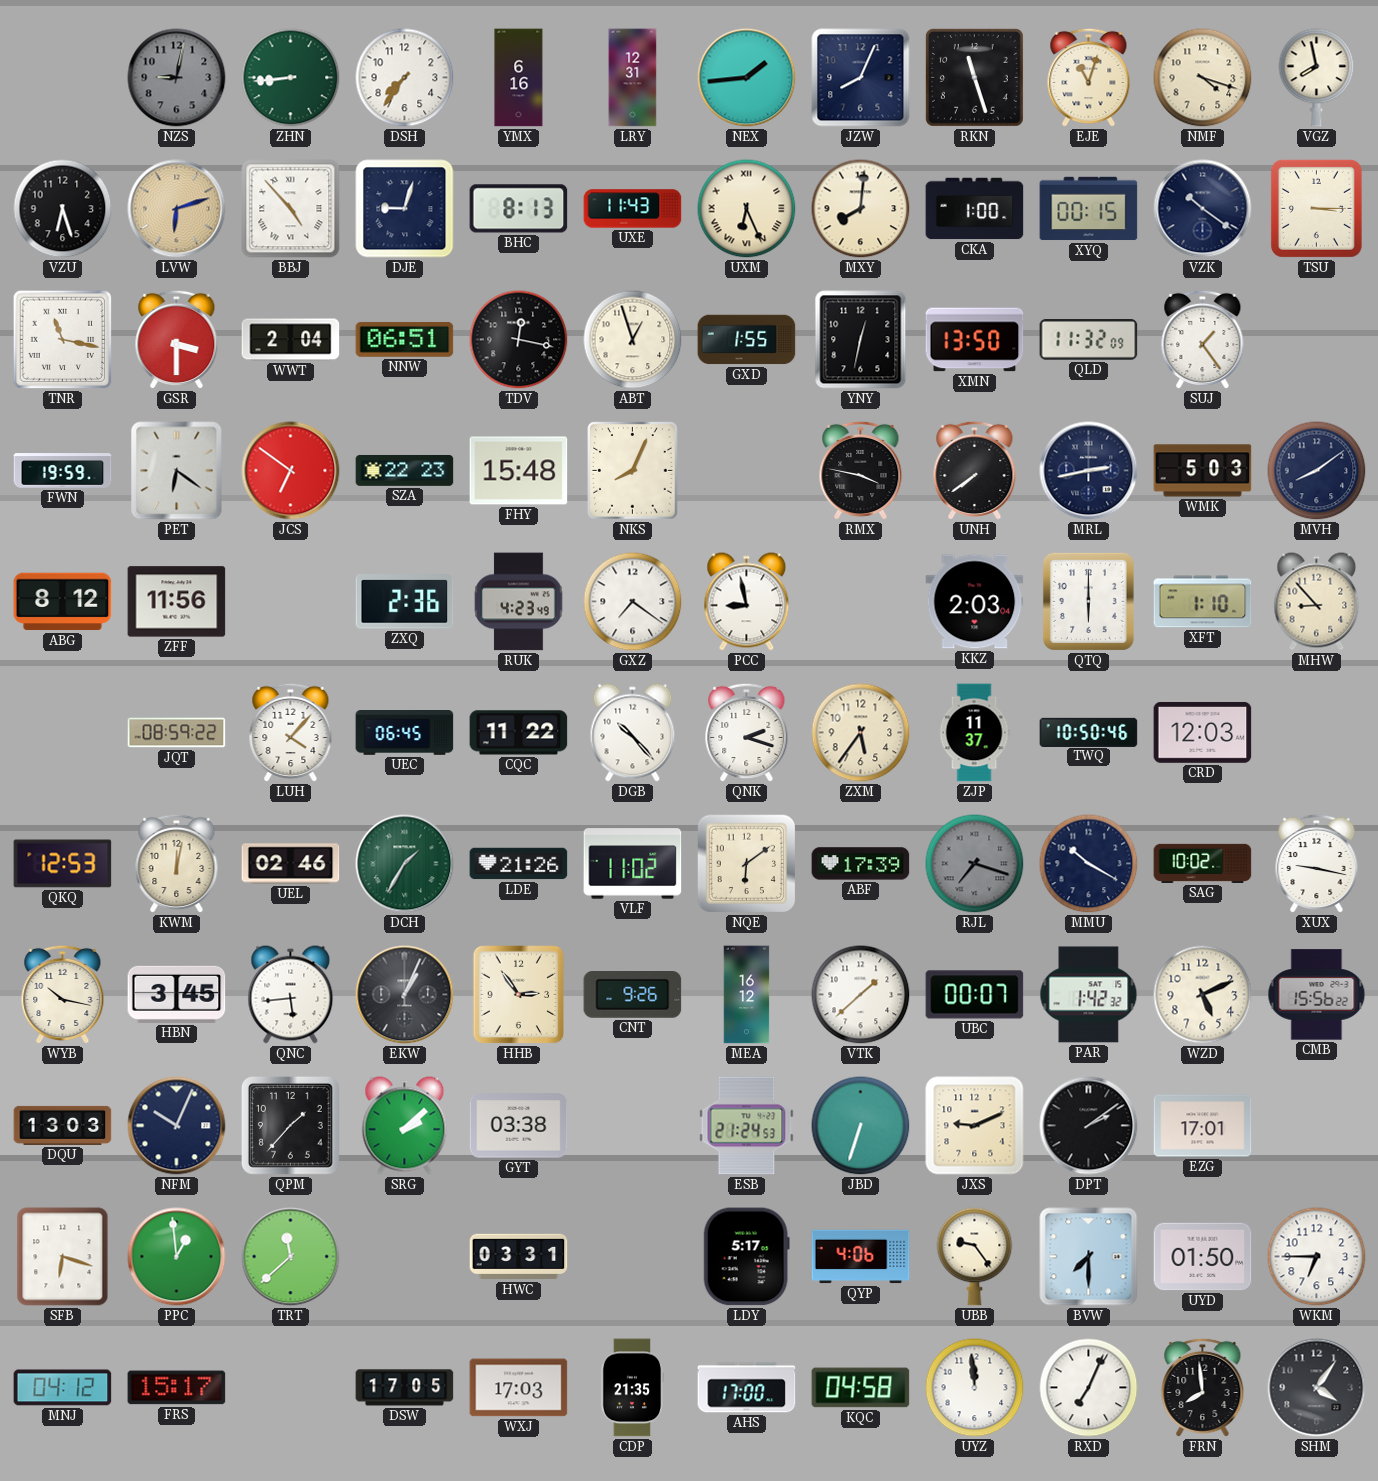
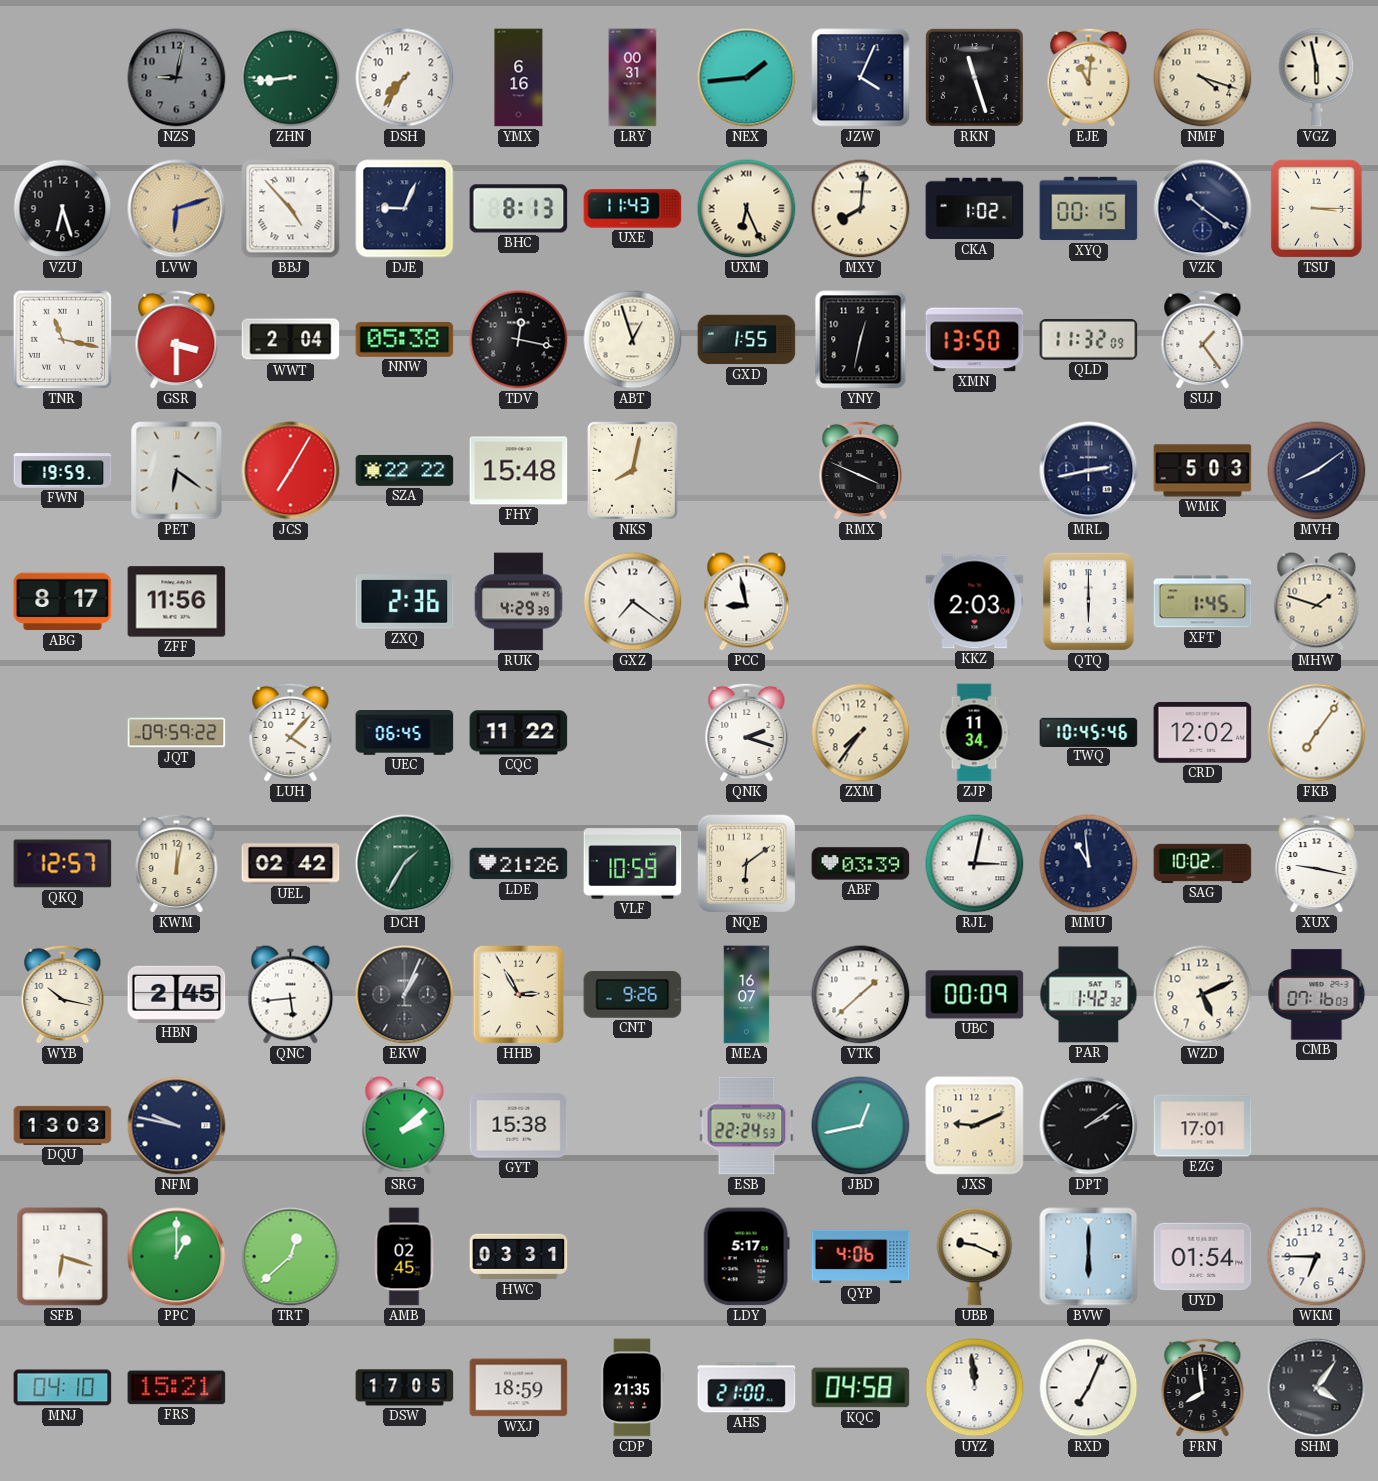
LRY: 12:31 -> 00:31 (633, 78)
JZW: 8:04 -> 4:04 (861, 78)
EJE: 11:03 -> 11:01 (1089, 78)
VGZ: 7:58 -> 5:58 (1317, 78)
DJE: 9:03 -> 9:04 (405, 209)
CKA: 1:00 -> 1:02 (975, 209)
NNW: 06:51 -> 05:38 (405, 339)
JCS: 6:51 -> 7:05 (291, 471)
SZA: 22:23 -> 22:22 (405, 470)
NKS: 8:04 -> 8:02 (633, 471)
RMX: 3:47 -> 3:49 (861, 471)
UNH: 7:39 -> none (975, 471)
ABG: 8:12 -> 8:17 (63, 602)
RUK: 4:23 -> 4:29 (519, 602)
XFT: 1:10 -> 1:45 (1203, 602)
MHW: 8:53 -> 1:48 (1317, 602)
JQT: 08:59 -> 09:59 (177, 733)
DGB: 10:23 -> none (633, 733)
ZXM: 5:36 -> 7:36 (861, 733)
ZJP: 11:37 -> 11:34 (974, 733)
TWQ: 10:50 -> 10:45 (1089, 732)
CRD: 12:03 -> 12:02 (1203, 732)
FKB: none -> 7:06 (1317, 733)
QKQ: 12:53 -> 12:57 (63, 864)
UEL: 02:46 -> 02:42 (291, 864)
VLF: 11:02 -> 10:59 (633, 864)
ABF: 17:39 -> 03:39 (861, 864)
RJL: 7:18 -> 3:02 (975, 864)
RJL dial: grey -> white (975, 864)
MMU: 10:20 -> 10:59 (1089, 864)
HBN: 3:45 -> 2:45 (177, 994)
HHB: 2:54 -> 2:55 (519, 995)
MEA: 16:12 -> 16:07 (747, 995)
UBC: 00:07 -> 00:09 (975, 995)
CMB: 15:56 -> 07:16 (1317, 995)
NFM: 10:04 -> 9:47 (177, 1126)
QPM: 1:37 -> none (291, 1126)
GYT: 03:38 -> 15:38 (519, 1126)
ESB: 21:24 -> 22:24 (747, 1126)
JBD: 6:33 -> 12:43 (861, 1126)
PPC: 12:59 -> 1:00 (177, 1257)
TRT: 11:38 -> 12:38 (291, 1257)
AMB: none -> 02:45 (404, 1257)
UBB: 9:24 -> 9:19 (975, 1257)
BVW: 7:30 -> 6:00 (1089, 1257)
UYD: 01:50 -> 01:54 (1203, 1257)
MNJ: 04:12 -> 04:10 (63, 1388)
FRS: 15:17 -> 15:21 (177, 1388)
WXJ: 17:03 -> 18:59 (519, 1388)
AHS: 17:00 -> 21:00 (747, 1388)
